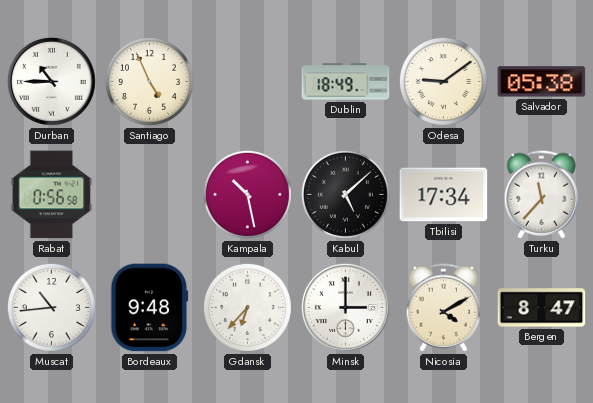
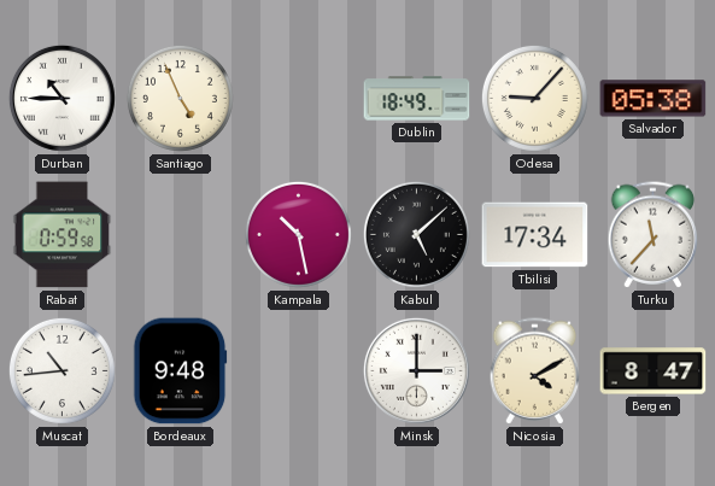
Odesa: 9:09 -> 9:07 (534, 98)
Rabat: 0:56 -> 0:59 (63, 235)
Gdansk: 6:37 -> none (247, 307)
